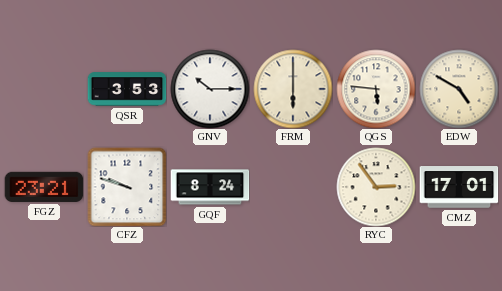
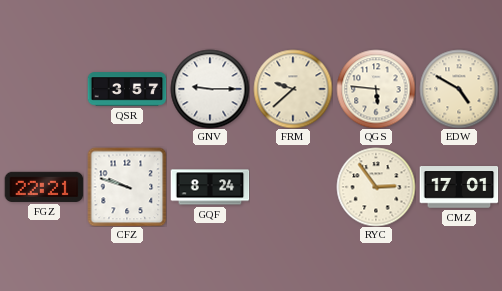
QSR: 3:53 -> 3:57 (127, 89)
GNV: 10:15 -> 9:15 (210, 89)
FRM: 6:00 -> 9:38 (293, 89)
FGZ: 23:21 -> 22:21 (44, 187)
